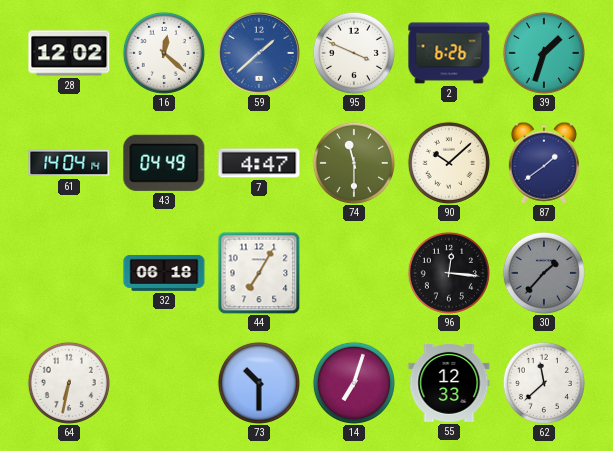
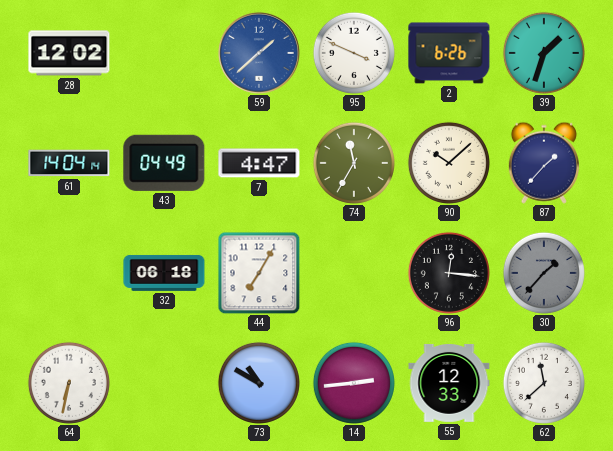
16: 12:22 -> none (164, 53)
74: 11:30 -> 11:35 (354, 163)
87: 1:39 -> 1:37 (544, 163)
73: 10:30 -> 10:50 (259, 383)
14: 7:03 -> 2:44 (354, 383)
